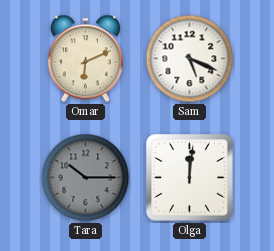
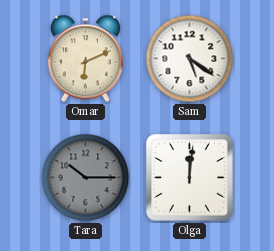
Sam: 5:19 -> 5:21 (190, 59)
